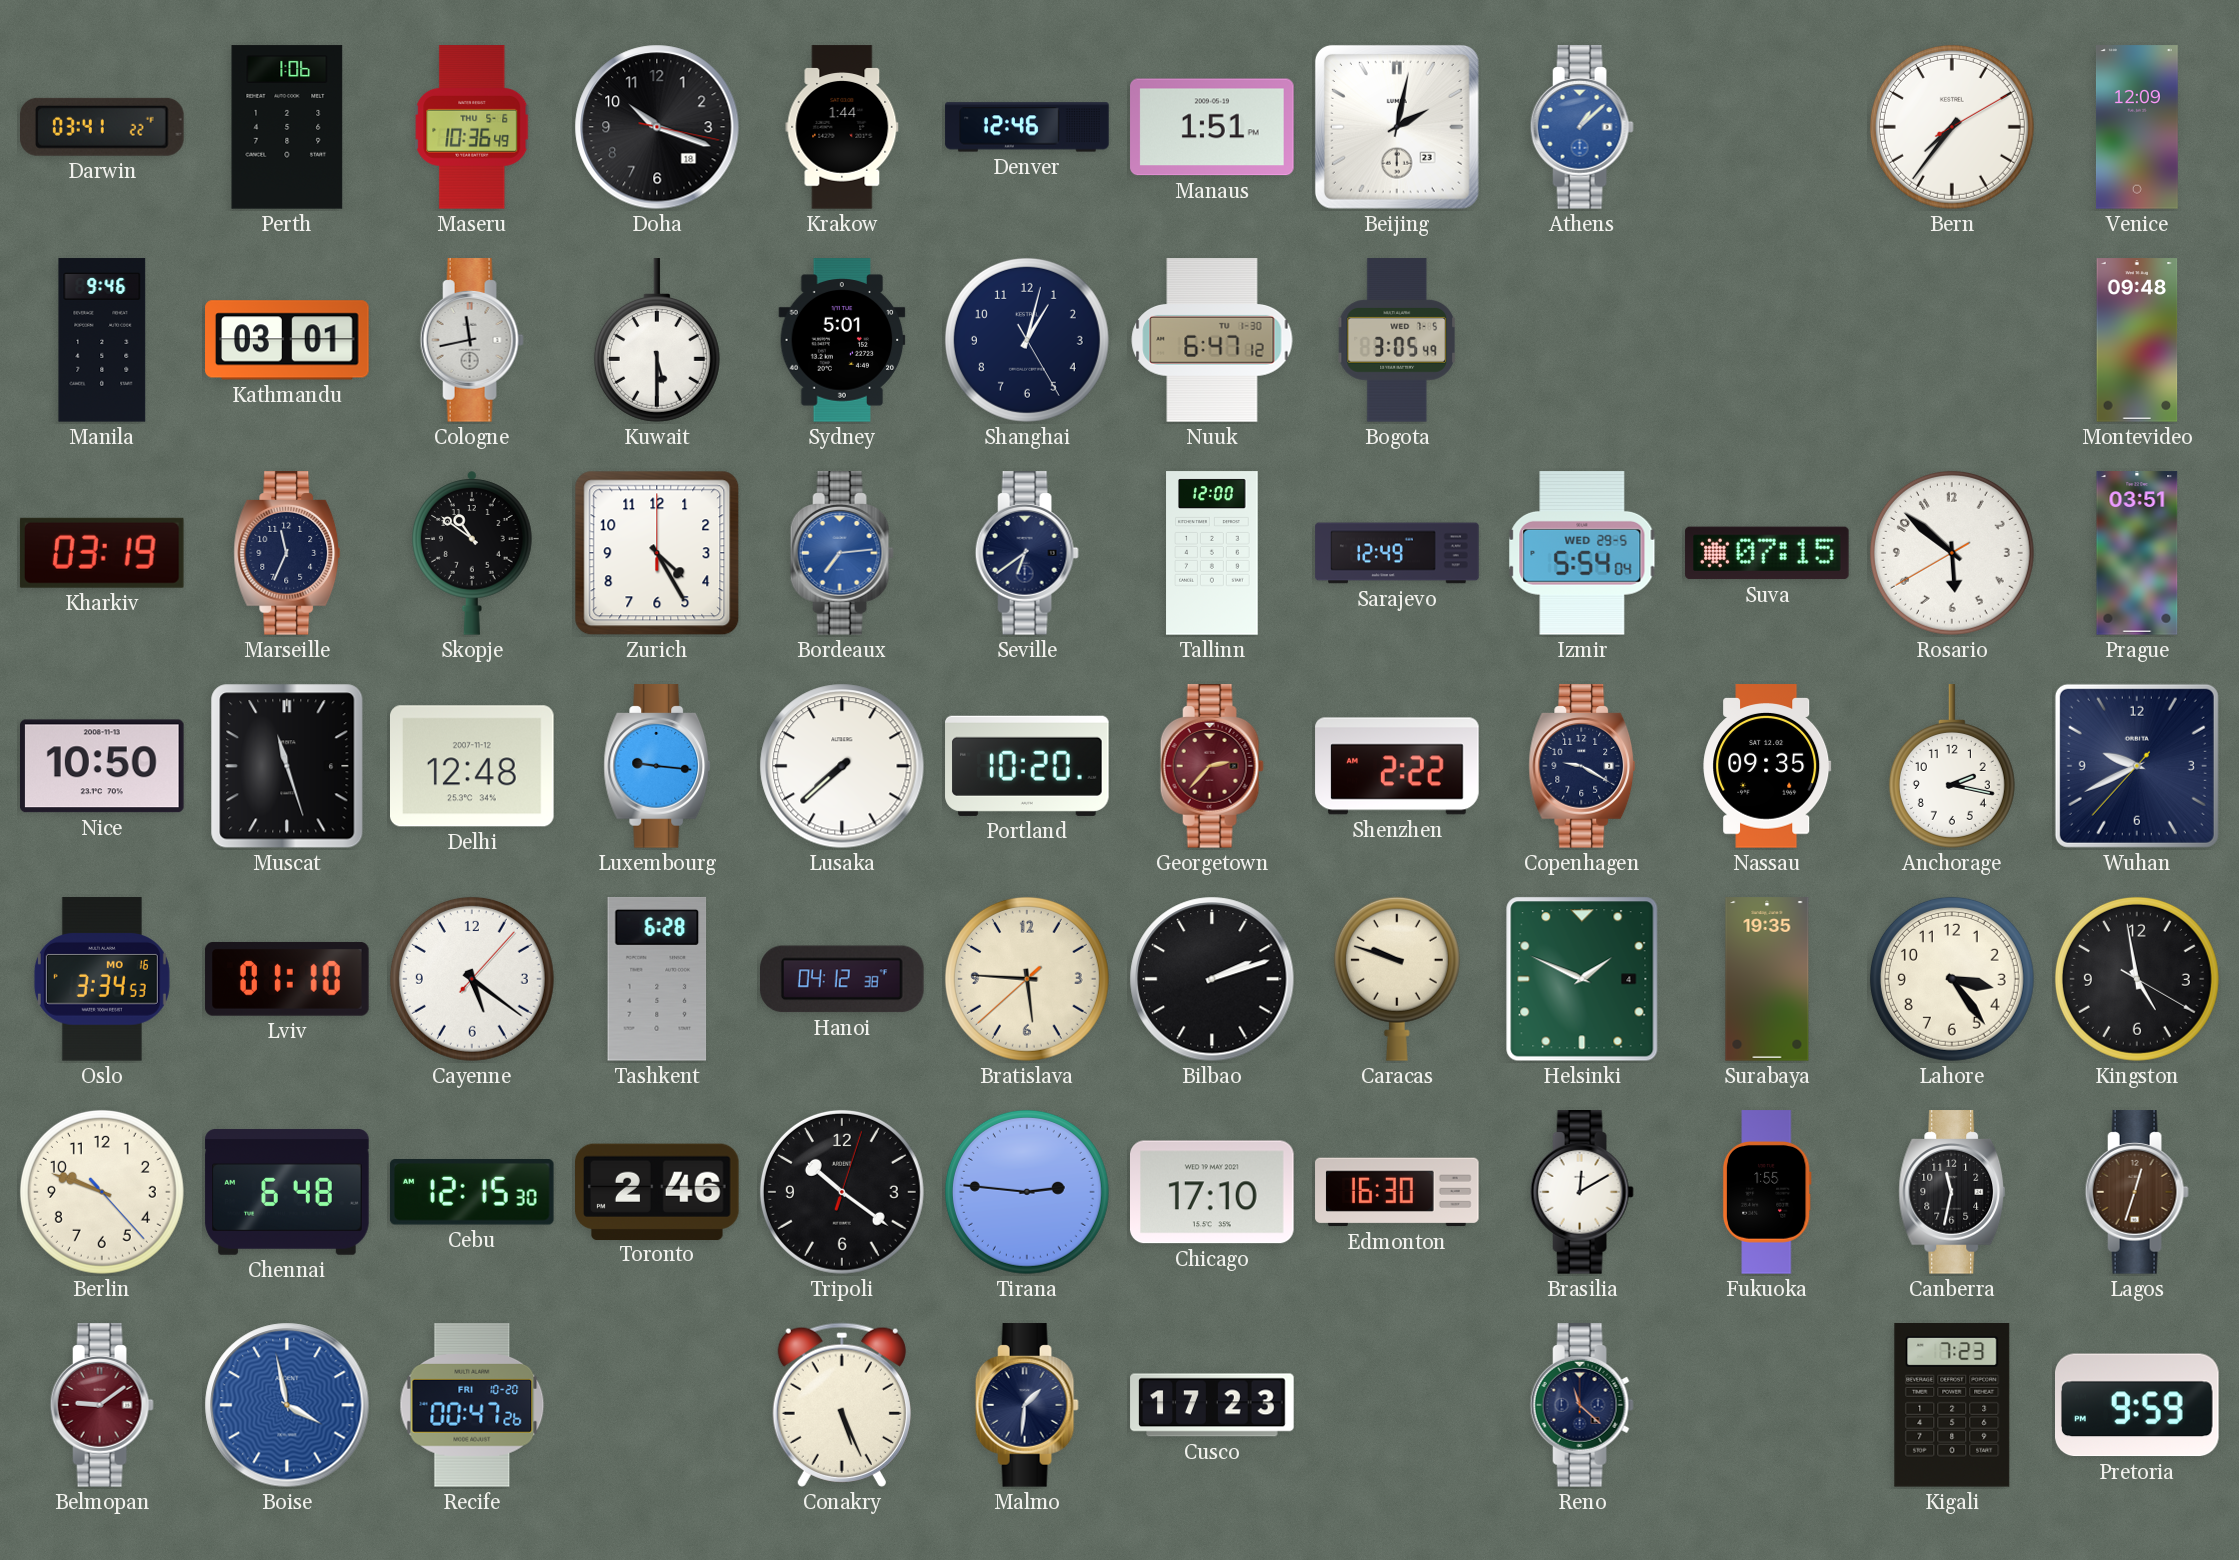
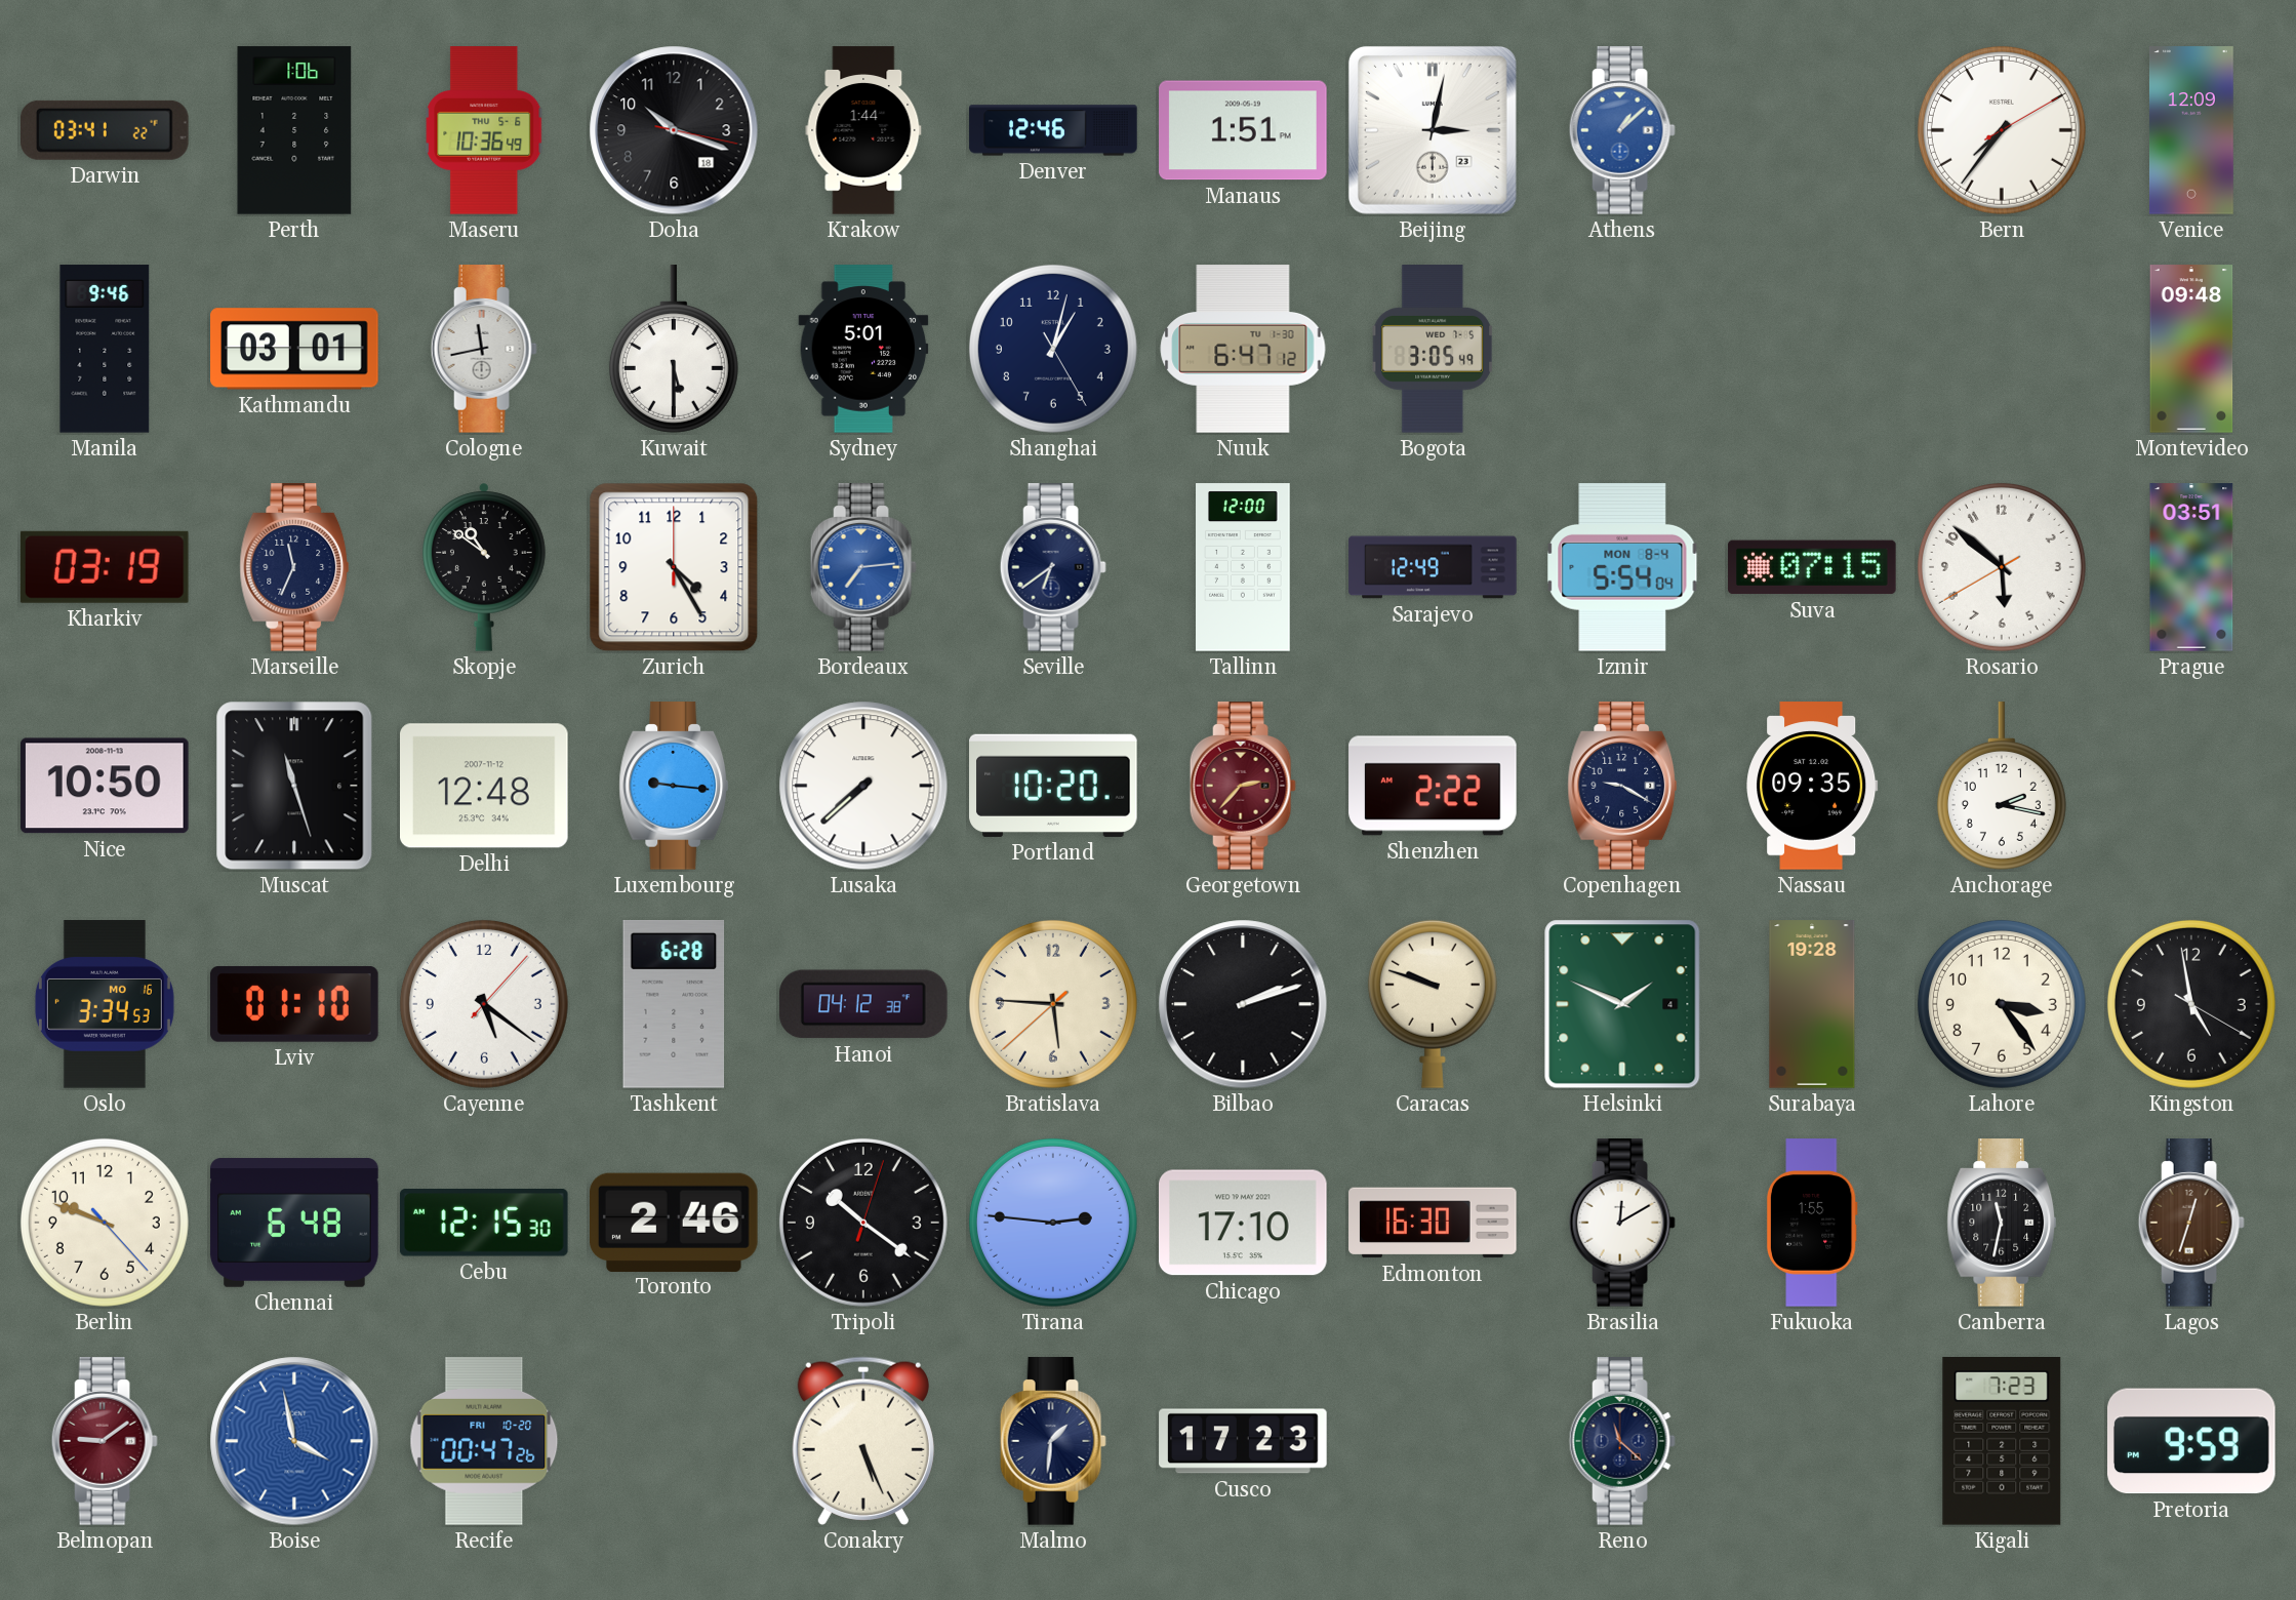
Beijing: 2:02 -> 3:02 (1433, 130)
Izmir date: WED 29-5 -> MON 8-4 (1622, 568)
Wuhan: 9:40 -> none (2137, 766)
Surabaya: 19:35 -> 19:28 (1812, 1004)
